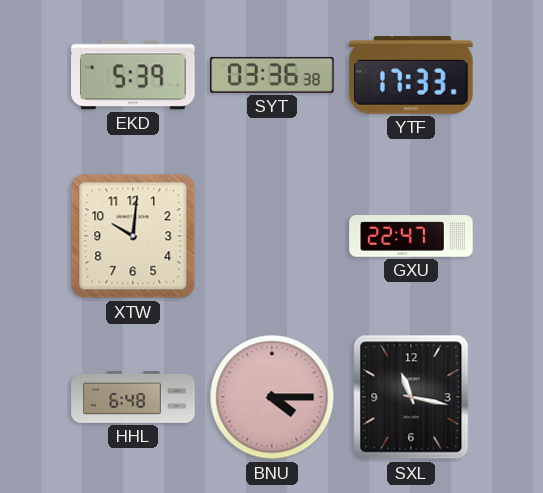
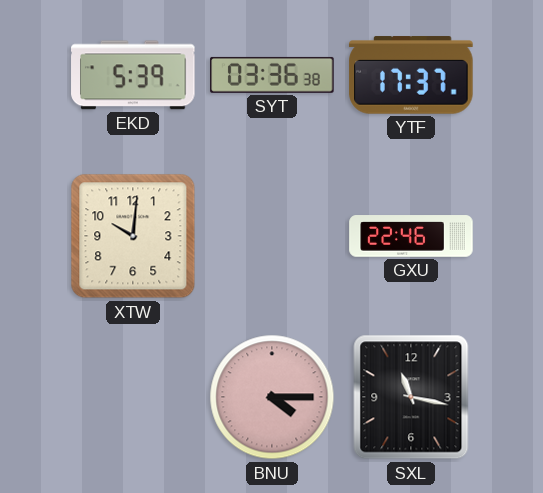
YTF: 17:33 -> 17:37 (411, 75)
GXU: 22:47 -> 22:46 (411, 236)
HHL: 6:48 -> none (133, 397)
